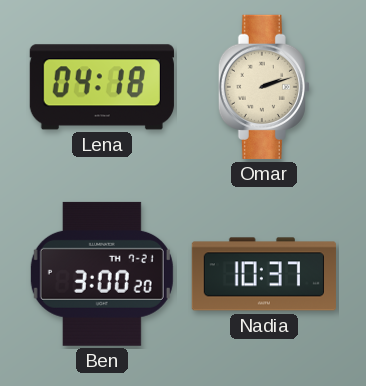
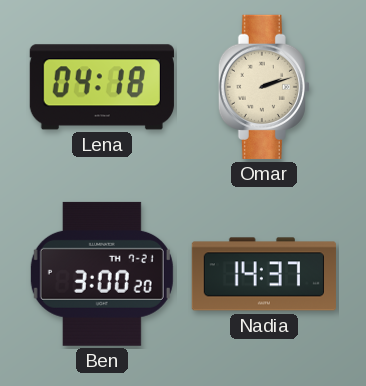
Nadia: 10:37 -> 14:37 (264, 274)
